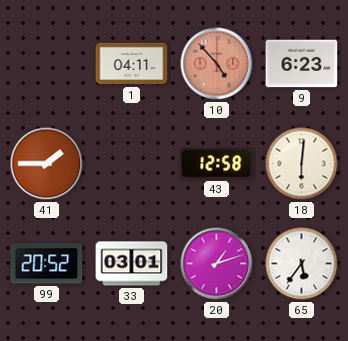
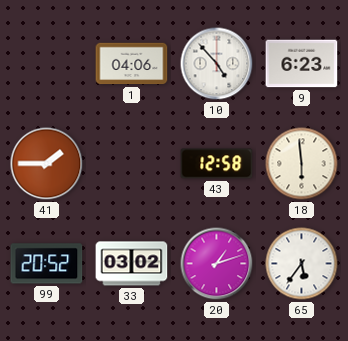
1: 04:11 -> 04:06 (132, 64)
10 dial: salmon -> white (217, 64)
18: 6:01 -> 5:59 (302, 164)
33: 03:01 -> 03:02 (132, 264)
